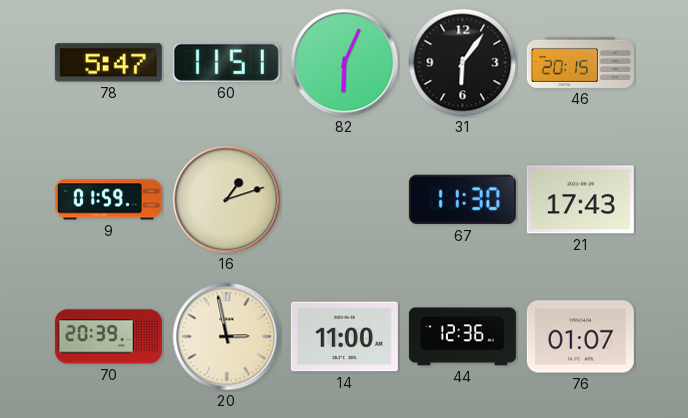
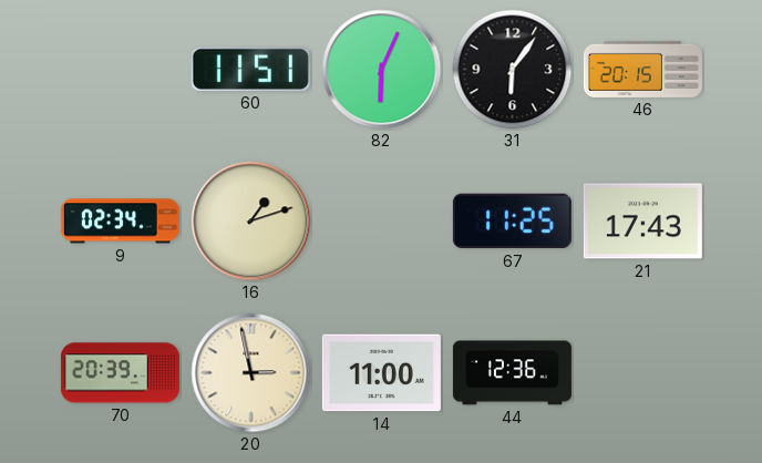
78: 5:47 -> none (108, 63)
9: 01:59 -> 02:34 (120, 222)
67: 11:30 -> 11:25 (512, 222)
76: 01:07 -> none (580, 337)
